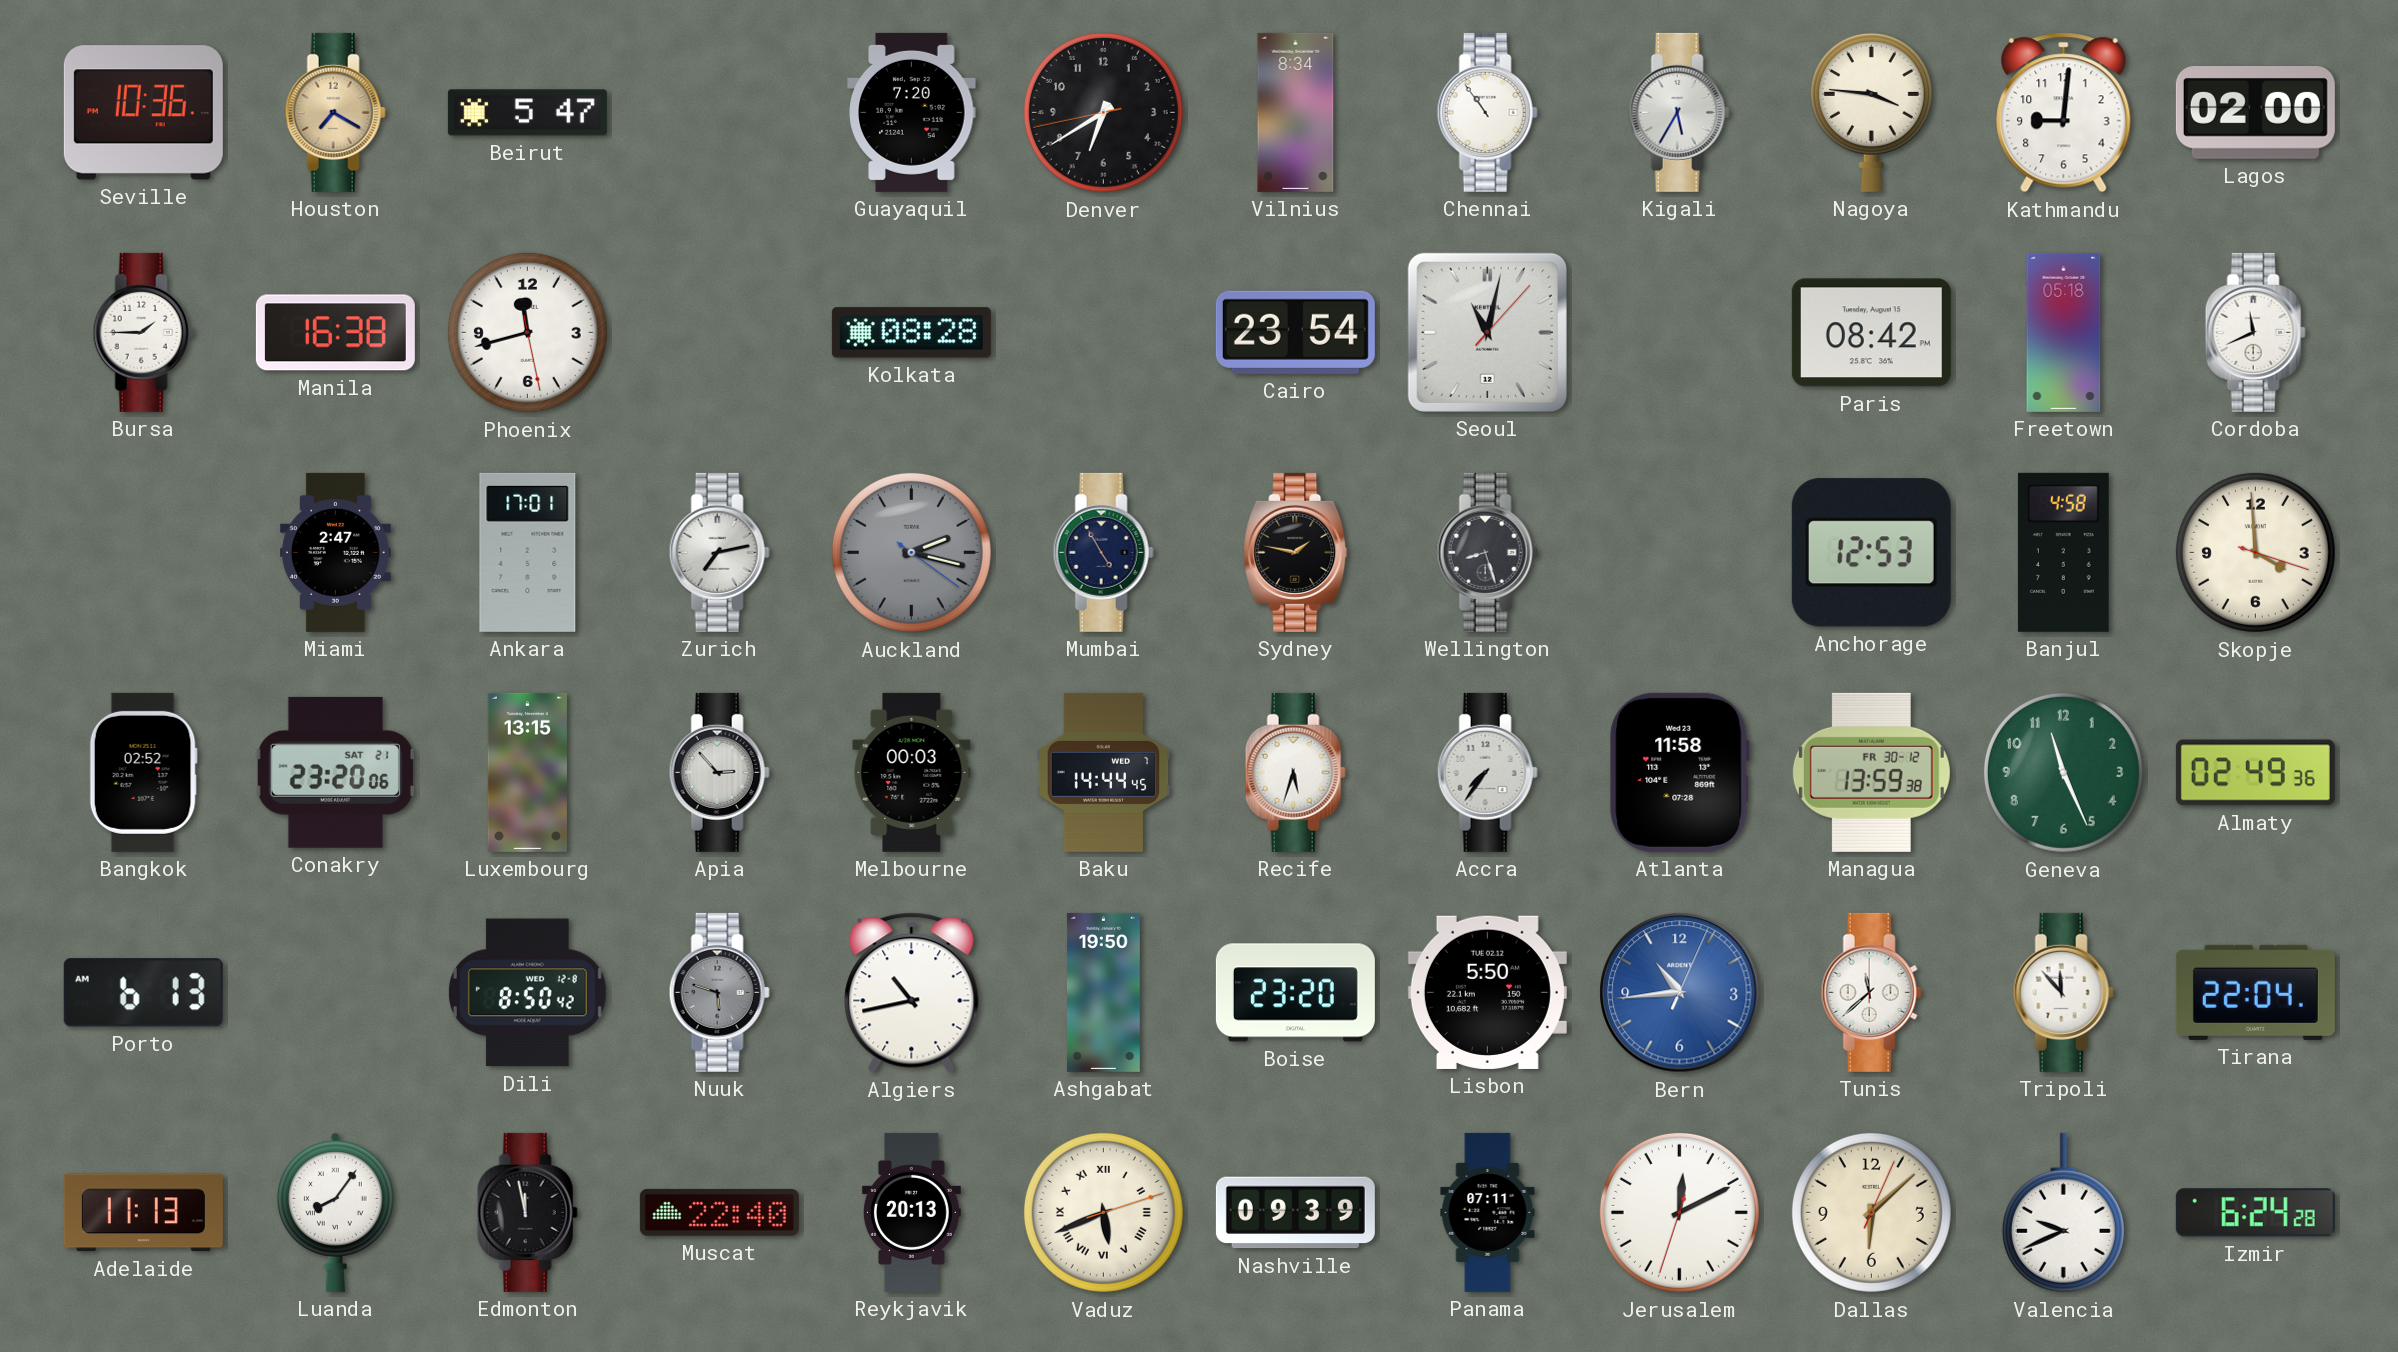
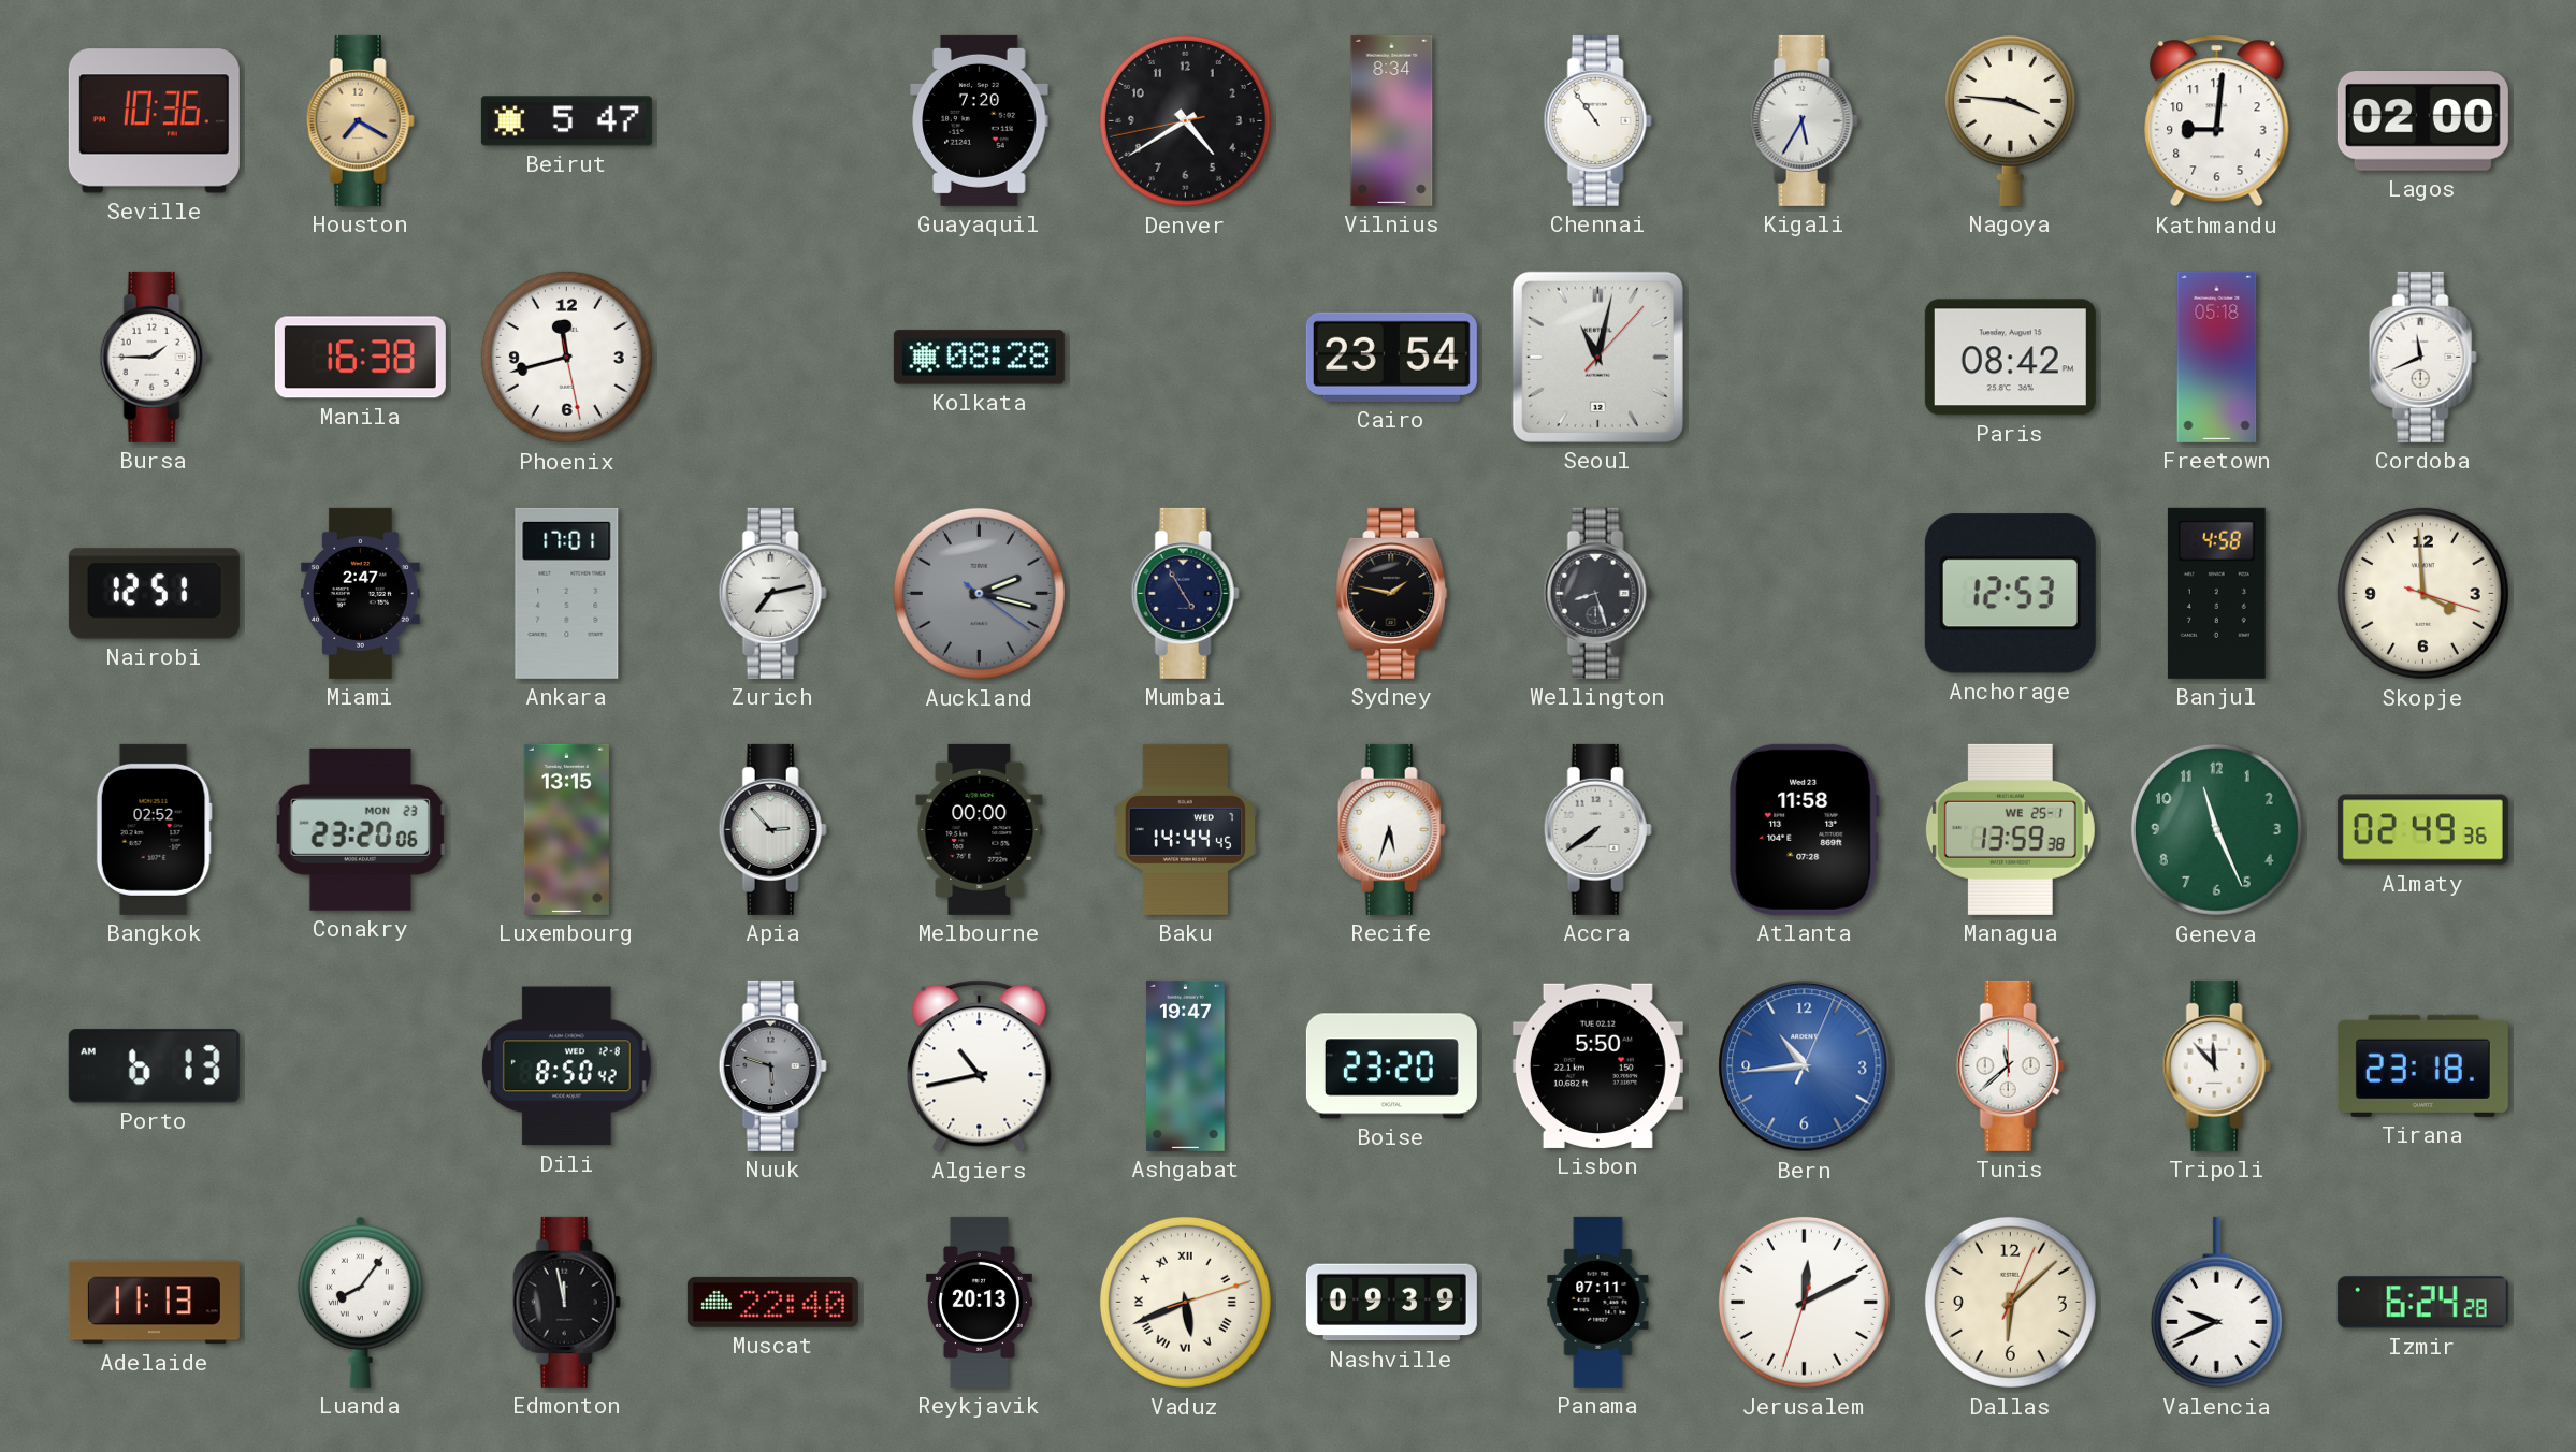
Denver: 6:39 -> 4:39 (1185, 120)
Nairobi: none -> 12:51 (154, 594)
Conakry date: SAT 21 -> MON 23 (360, 829)
Melbourne: 00:03 -> 00:00 (980, 829)
Accra: 7:36 -> 7:39 (1597, 829)
Managua date: FR 30-12 -> WE 25-1 (2010, 829)
Ashgabat: 19:50 -> 19:47 (1185, 1065)
Tirana: 22:04 -> 23:18 (2422, 1065)
